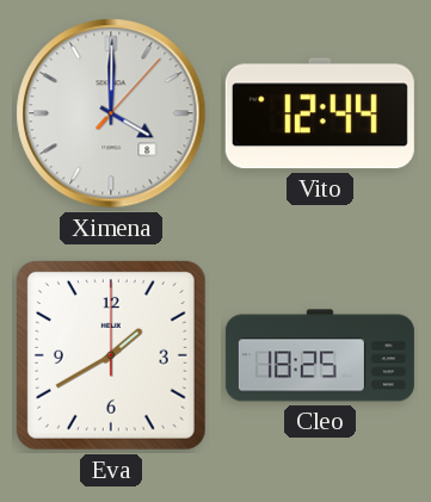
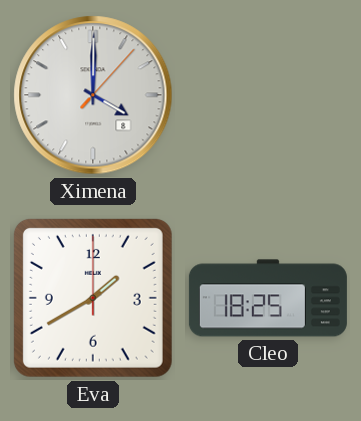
Vito: 12:44 -> none (320, 113)
